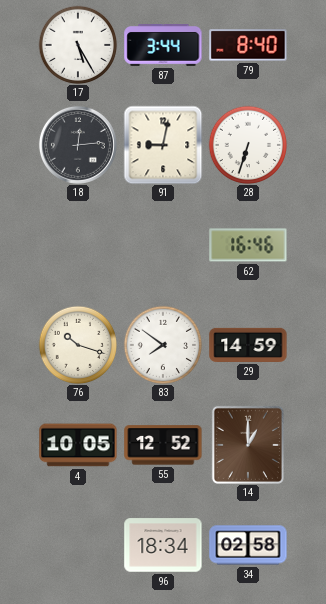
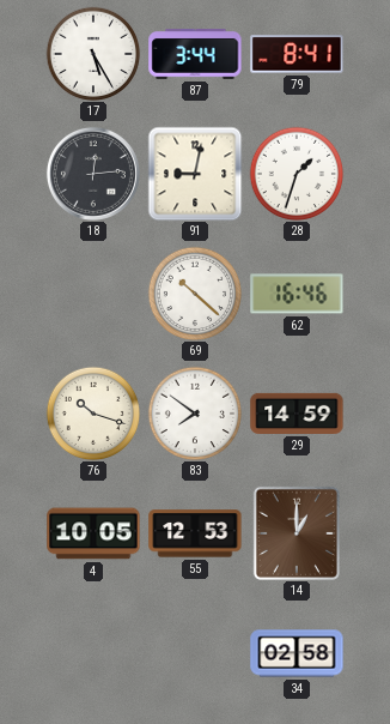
79: 8:40 -> 8:41 (297, 54)
28: 6:33 -> 1:33 (297, 174)
69: none -> 10:22 (195, 294)
55: 12:52 -> 12:53 (195, 533)
96: 18:34 -> none (163, 545)
